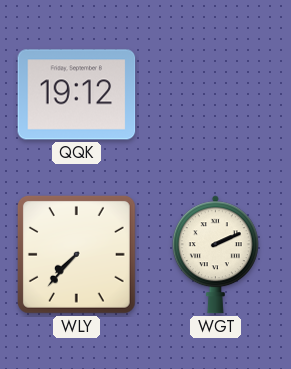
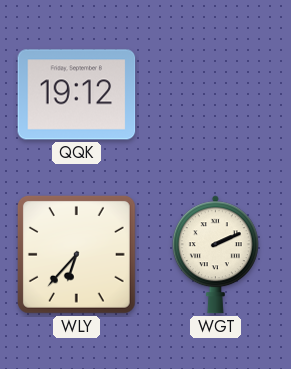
WLY: 7:37 -> 6:37 (76, 254)
